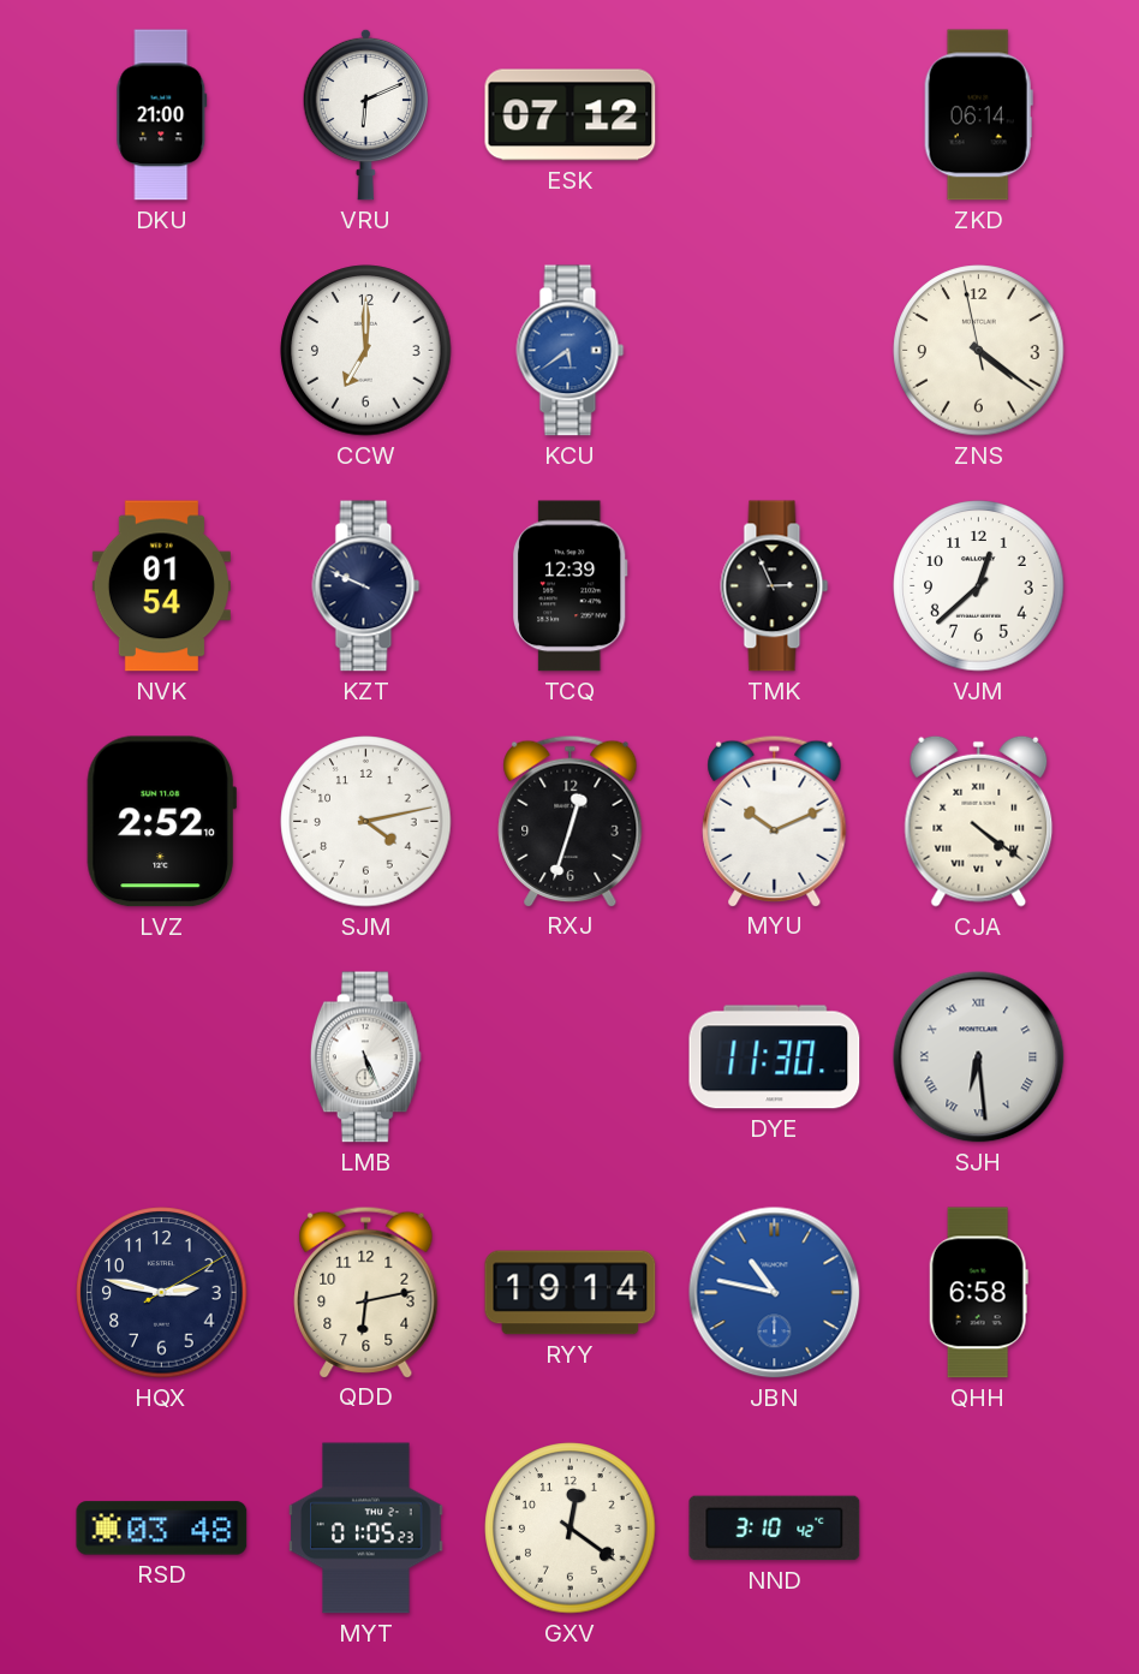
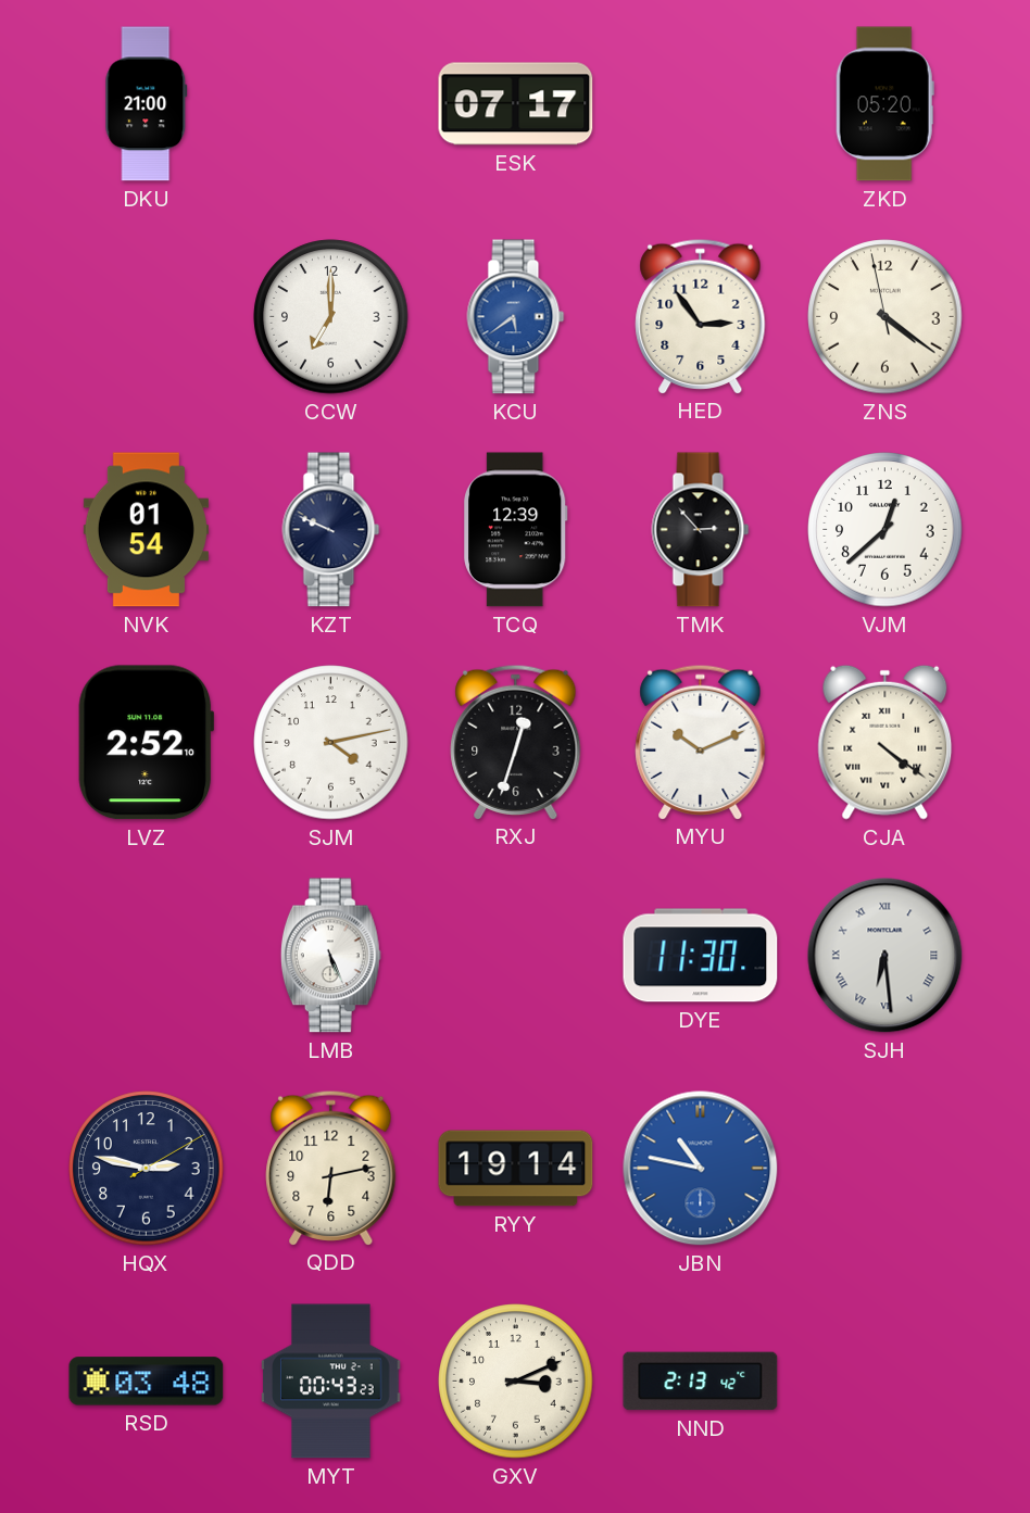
VRU: 6:11 -> none (365, 114)
ESK: 07:12 -> 07:17 (516, 104)
ZKD: 06:14 -> 05:20 (884, 104)
HED: none -> 2:54 (701, 316)
TMK: 2:56 -> 2:53 (701, 530)
QHH: 6:58 -> none (978, 1293)
MYT: 01:05 -> 00:43 (331, 1382)
GXV: 12:21 -> 3:11 (516, 1382)
NND: 3:10 -> 2:13 (701, 1382)
